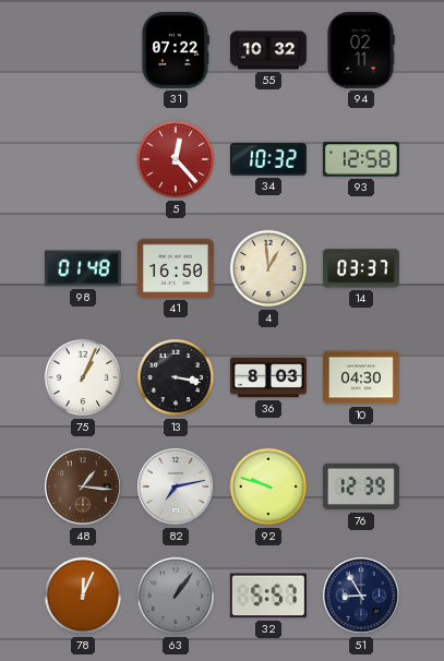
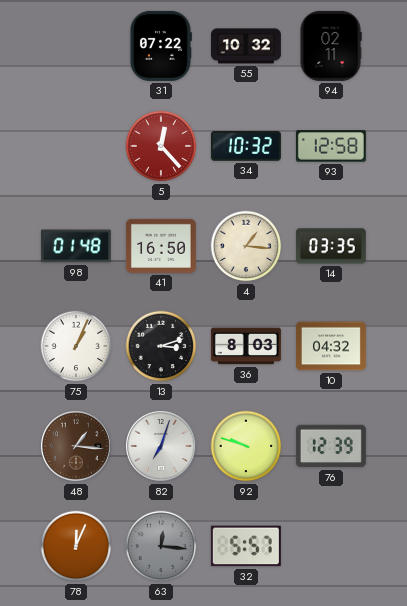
4: 12:59 -> 1:16 (246, 246)
14: 03:37 -> 03:35 (331, 246)
13: 3:17 -> 3:12 (161, 346)
10: 04:30 -> 04:32 (331, 346)
82: 7:13 -> 7:03 (162, 447)
63: 1:06 -> 12:16 (161, 546)
51: 8:55 -> none (362, 597)
